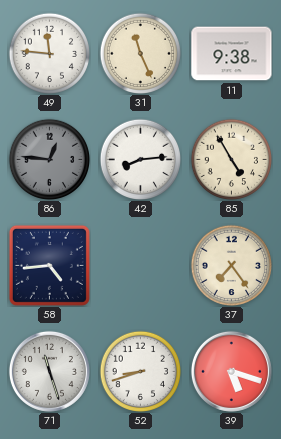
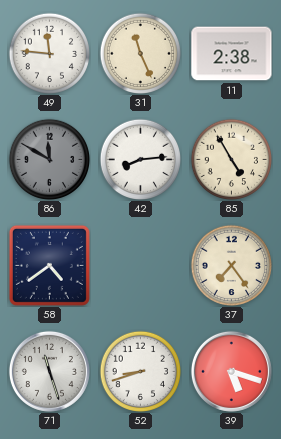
11: 9:38 -> 2:38 (232, 54)
86: 12:46 -> 11:50 (49, 159)
58: 4:44 -> 4:39 (49, 265)
